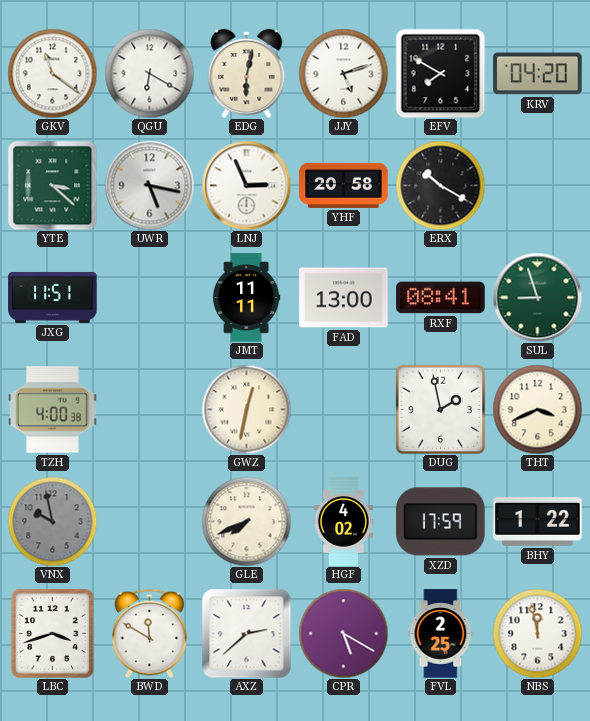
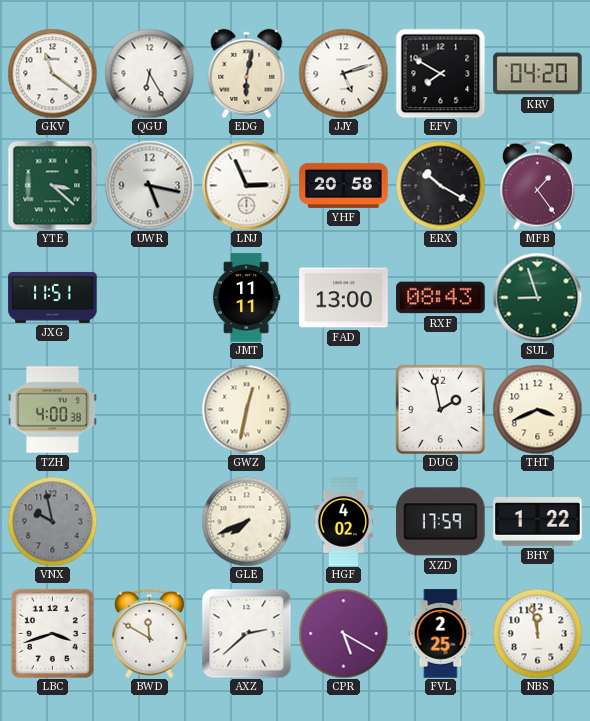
QGU: 6:20 -> 6:25 (149, 73)
MFB: none -> 1:24 (537, 185)
RXF: 08:41 -> 08:43 (441, 298)
